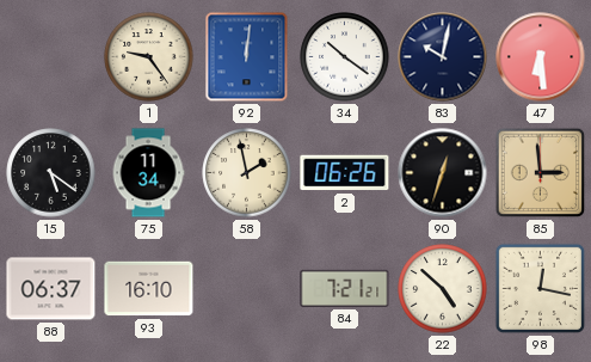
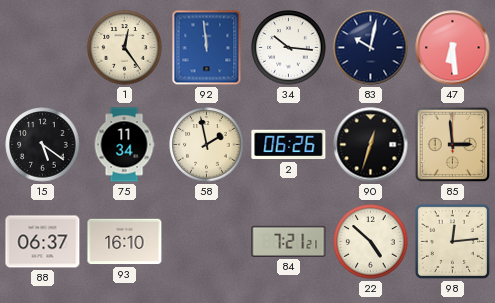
1: 9:24 -> 12:24 (125, 48)
92: 12:01 -> 11:59 (207, 48)
34: 10:21 -> 10:16 (289, 48)
98: 12:17 -> 12:14 (452, 241)
